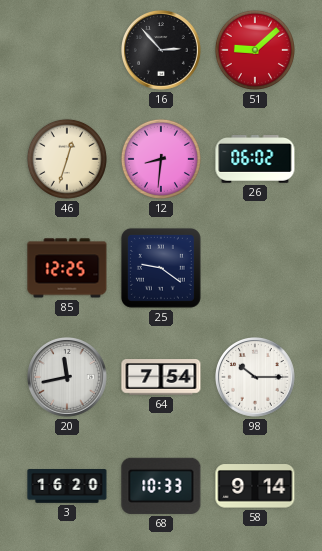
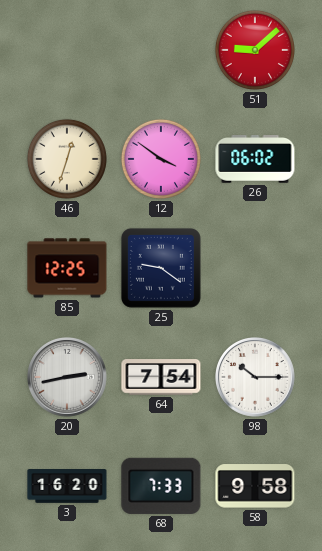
16: 2:53 -> none (162, 51)
12: 8:31 -> 3:51 (161, 159)
20: 11:43 -> 2:43 (68, 378)
68: 10:33 -> 7:33 (161, 486)
58: 9:14 -> 9:58 (255, 486)
